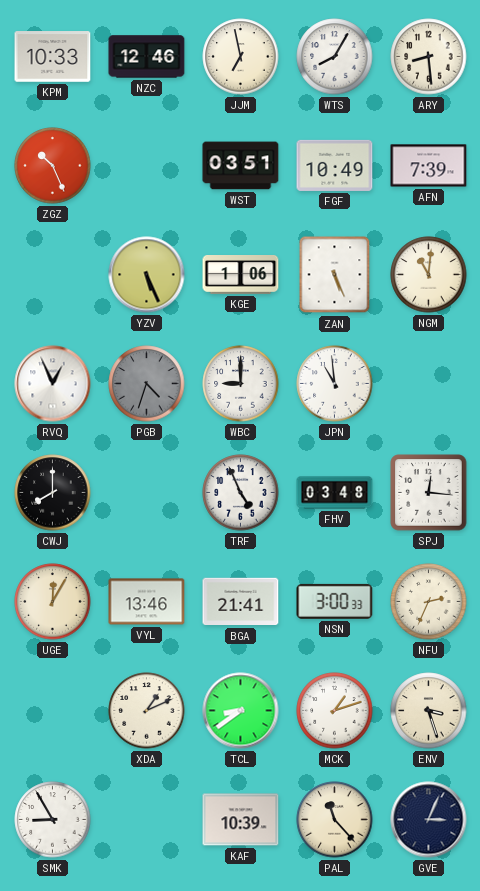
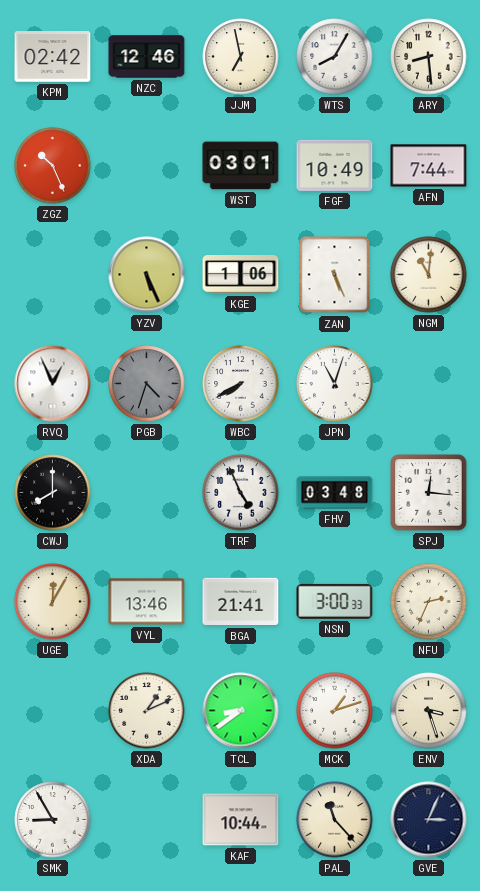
KPM: 10:33 -> 02:42 (53, 57)
WST: 03:51 -> 03:01 (241, 166)
AFN: 7:39 -> 7:44 (429, 166)
WBC: 9:00 -> 7:40 (241, 384)
JPN: 10:59 -> 11:03 (335, 384)
KAF: 10:39 -> 10:44 (241, 820)
